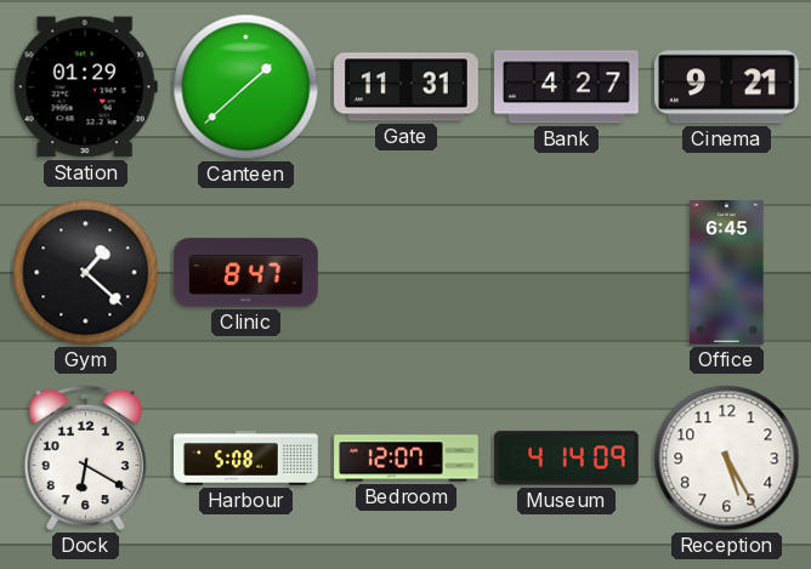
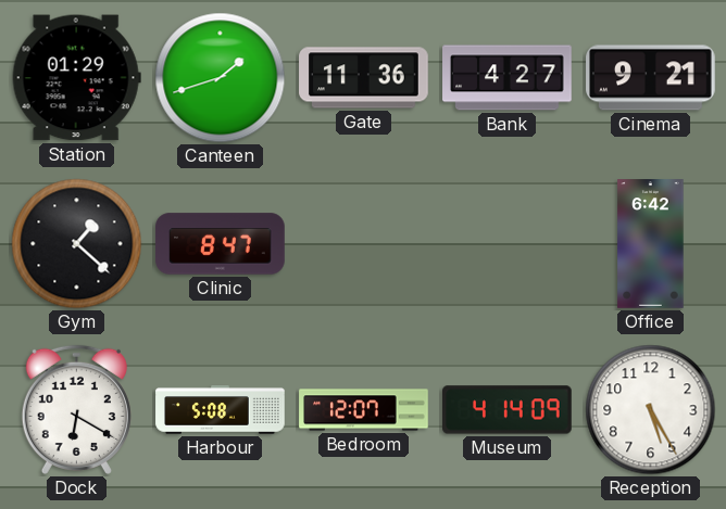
Canteen: 1:38 -> 1:42 (221, 78)
Gate: 11:31 -> 11:36 (364, 78)
Office: 6:45 -> 6:42 (651, 244)
